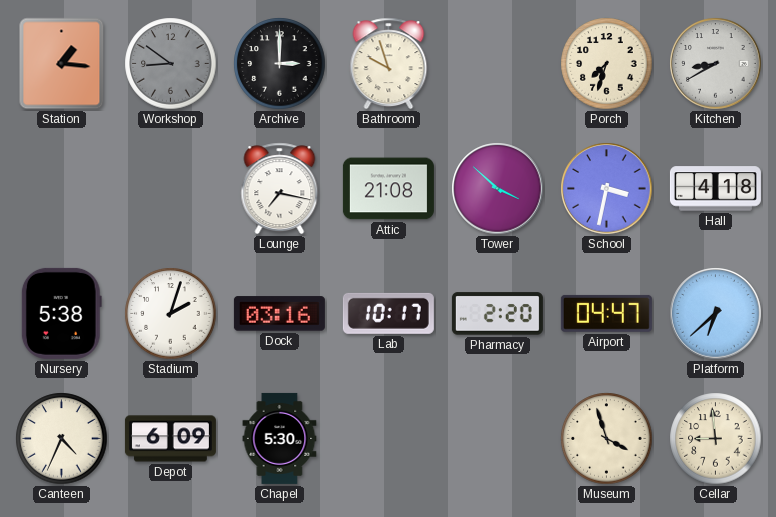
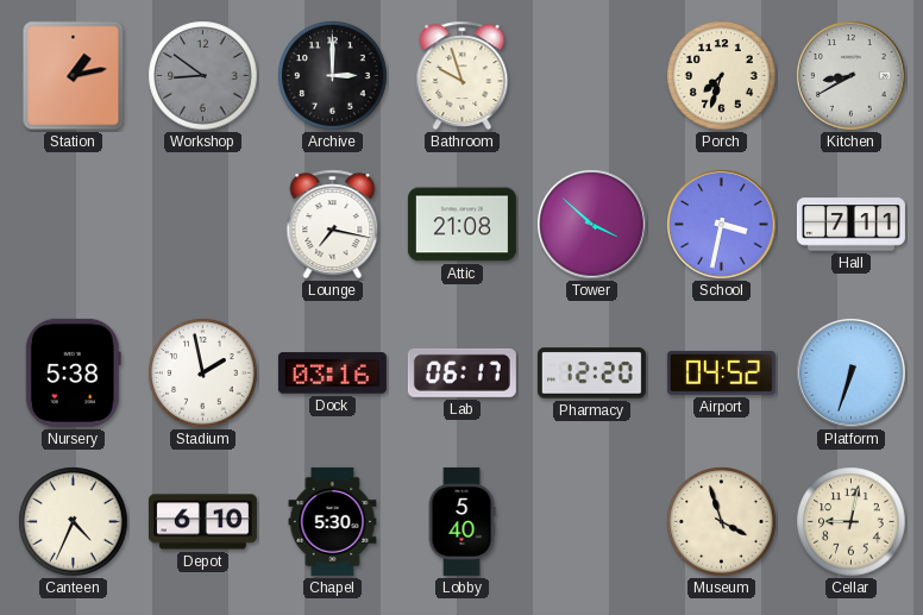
Station: 1:16 -> 1:13 (74, 76)
Hall: 4:18 -> 7:11 (850, 225)
Stadium: 2:03 -> 1:58 (203, 374)
Lab: 10:17 -> 06:17 (461, 372)
Pharmacy: 2:20 -> 12:20 (591, 374)
Airport: 04:47 -> 04:52 (721, 372)
Platform: 6:38 -> 6:33 (852, 374)
Depot: 6:09 -> 6:10 (202, 522)
Lobby: none -> 5:40 (461, 521)
Cellar: 8:59 -> 9:02 (852, 522)
